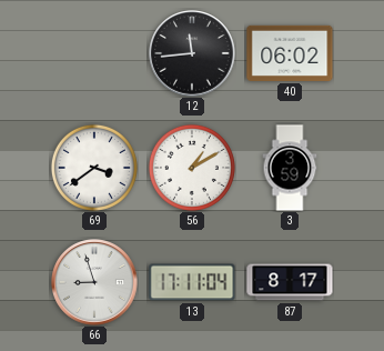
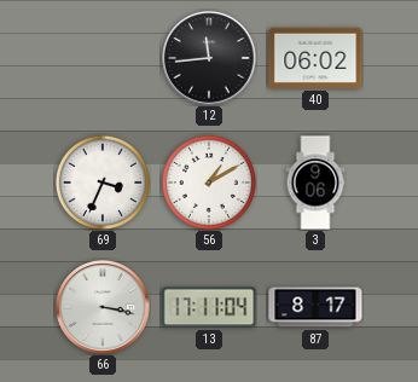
69: 3:39 -> 3:34 (103, 183)
3: 3:59 -> 9:06 (315, 183)
66: 8:57 -> 3:17 (103, 307)
